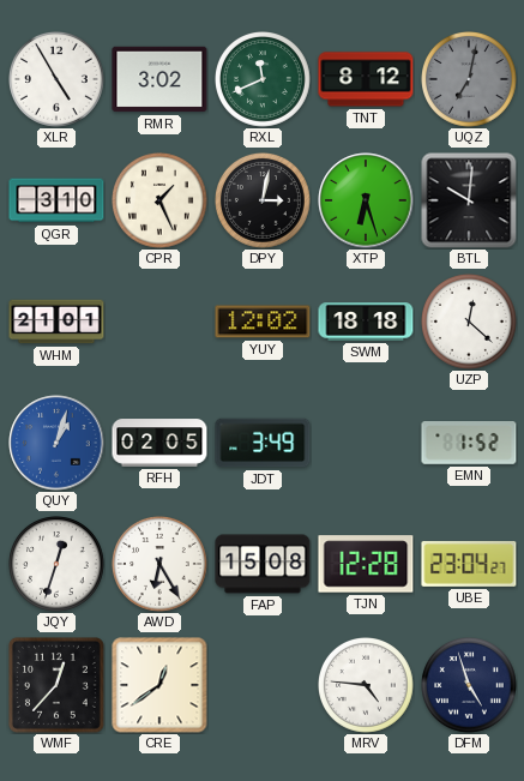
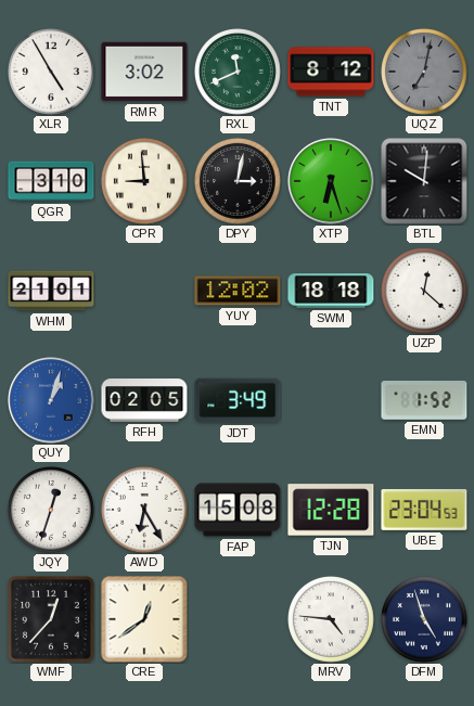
CPR: 1:26 -> 8:59 (145, 182)
UBE: 23:04:27 -> 23:04:53 (424, 510)
